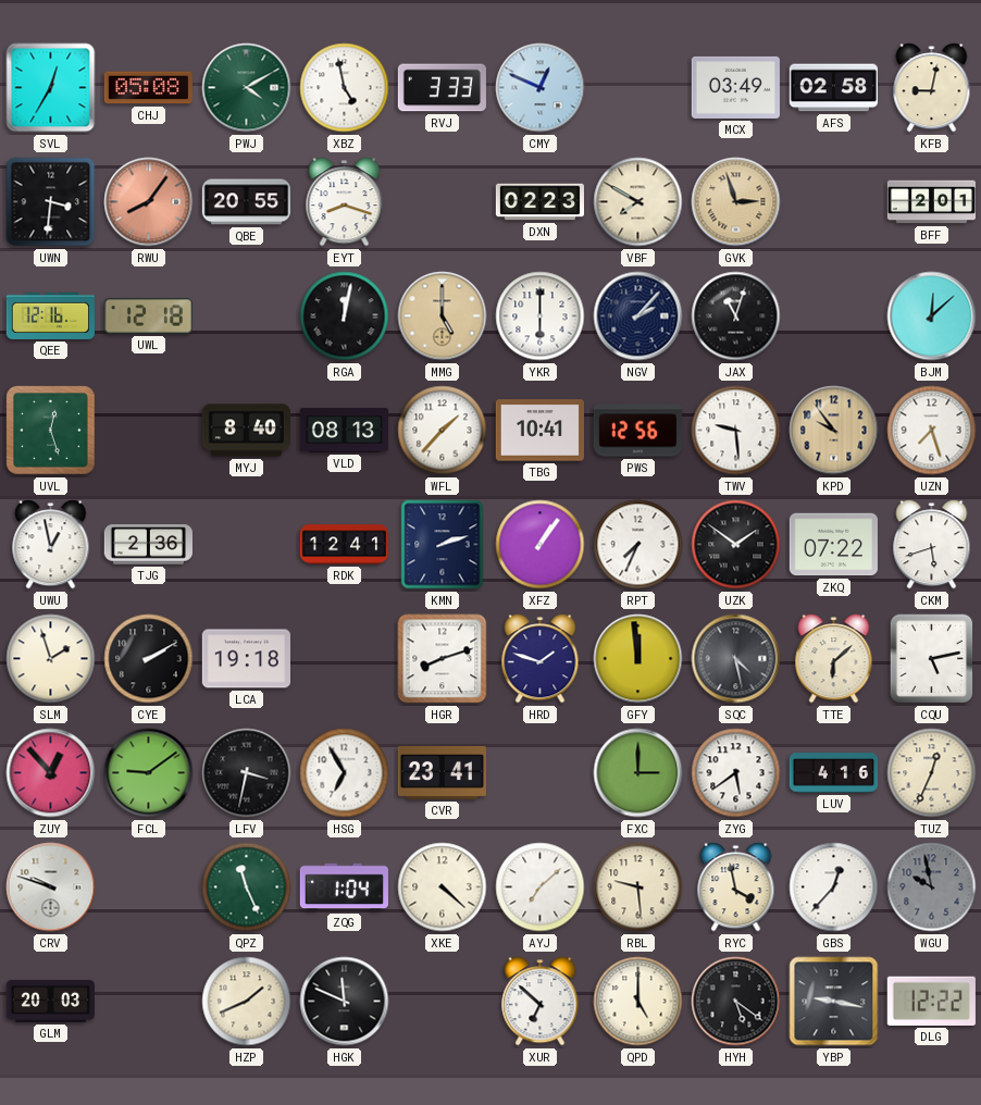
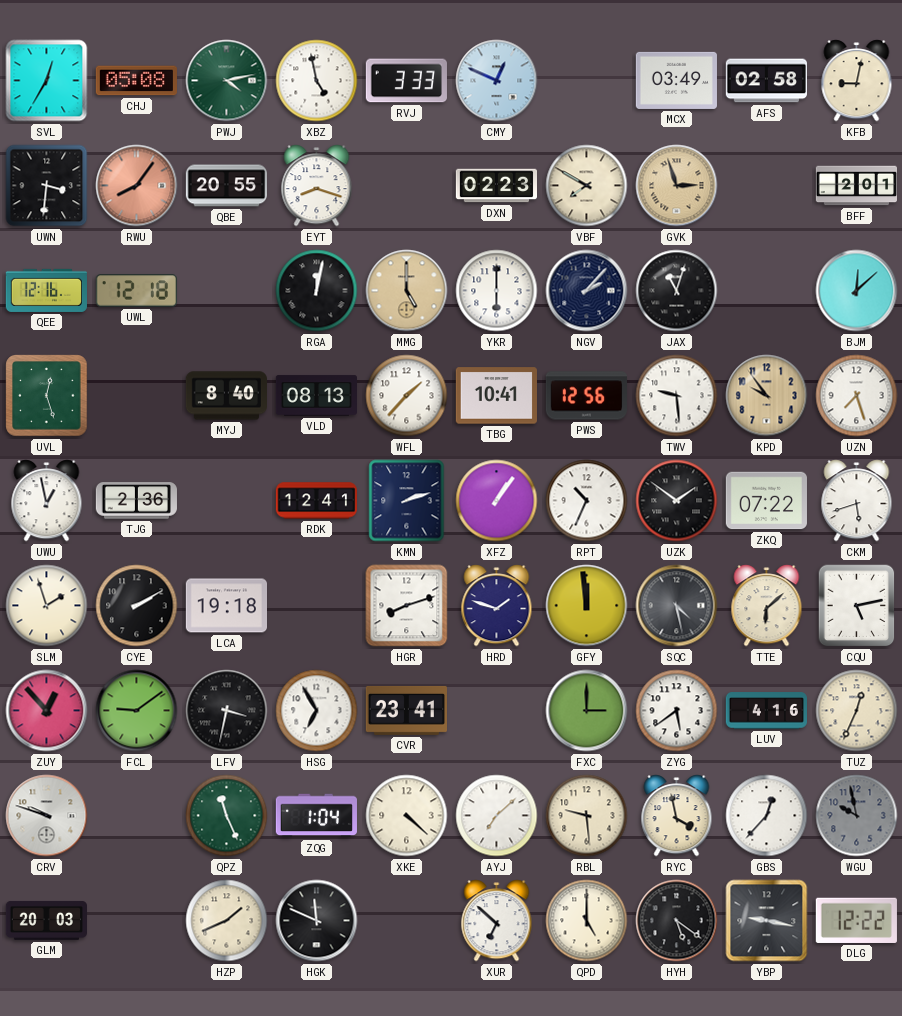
PWJ: 4:10 -> 4:13 (227, 81)
RPT: 7:34 -> 10:34 (587, 501)
